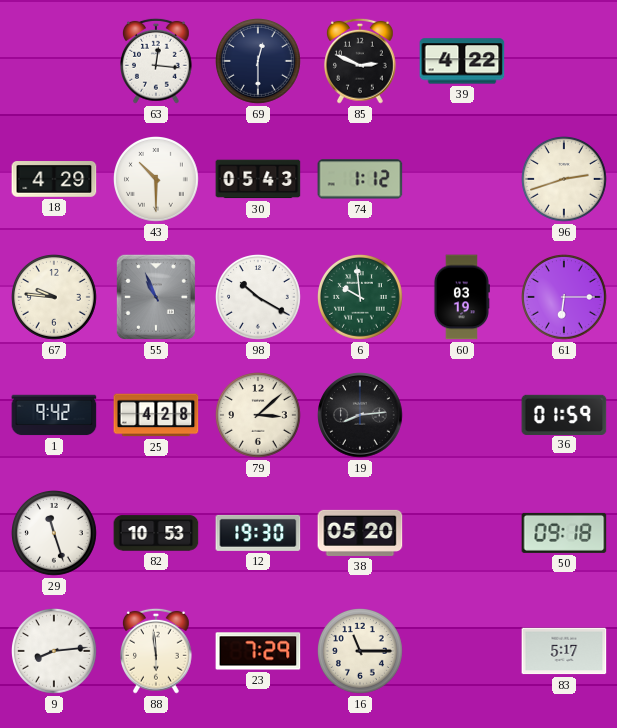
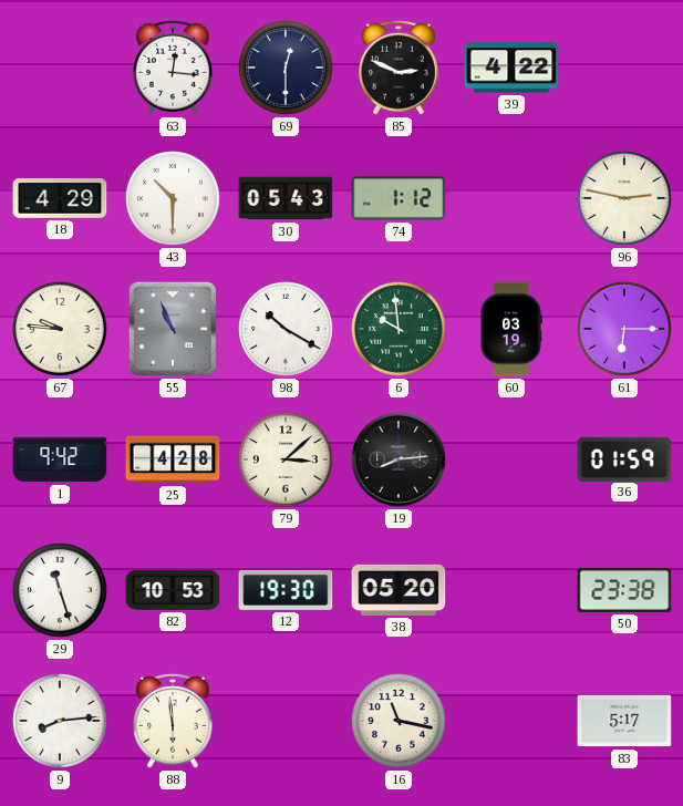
96: 2:42 -> 2:47 (625, 199)
50: 09:18 -> 23:38 (624, 590)
23: 7:29 -> none (258, 651)
16: 11:15 -> 11:17 (400, 722)
